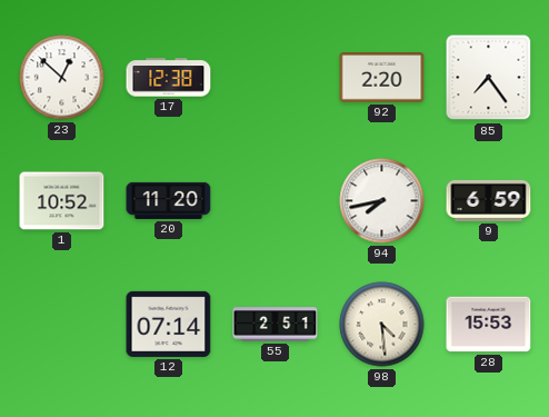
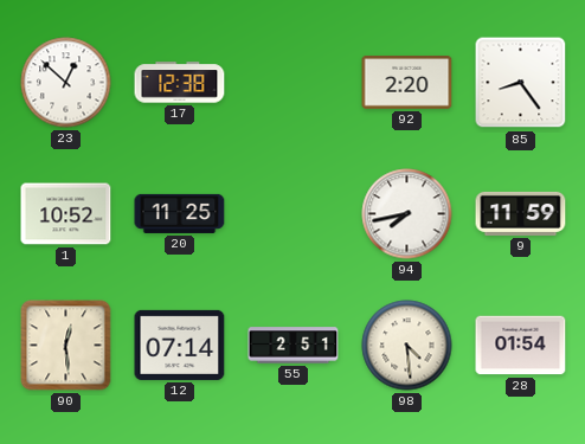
85: 7:24 -> 8:24 (521, 83)
20: 11:20 -> 11:25 (180, 213)
9: 6:59 -> 11:59 (521, 213)
90: none -> 12:29 (66, 346)
28: 15:53 -> 01:54 (521, 346)
